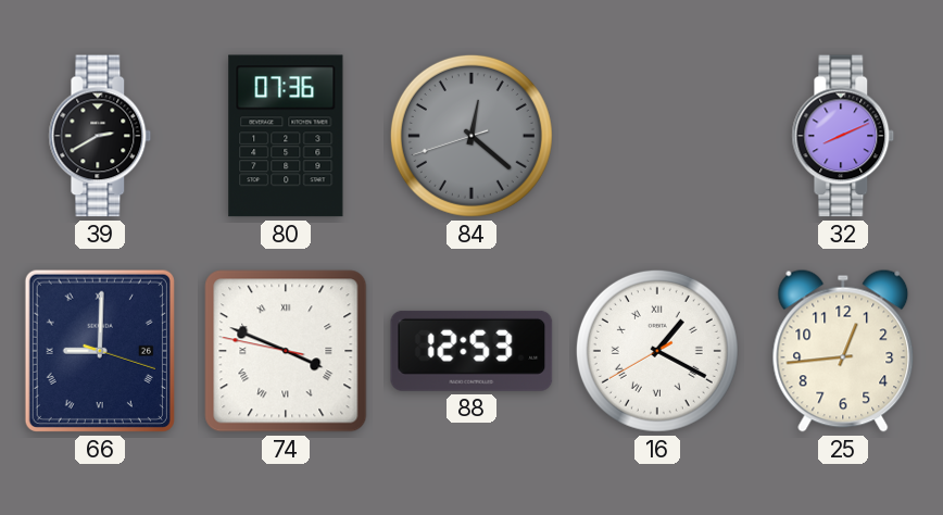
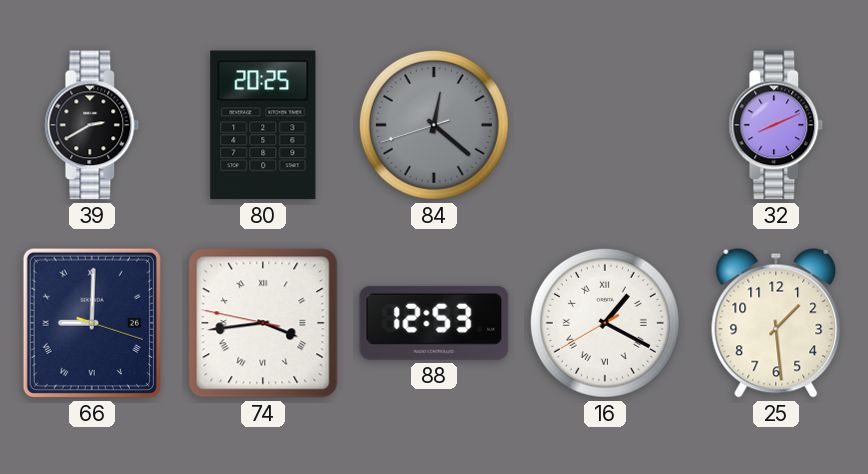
80: 07:36 -> 20:25 (263, 125)
74: 3:48 -> 3:43 (263, 323)
25: 12:44 -> 1:29 (776, 323)
